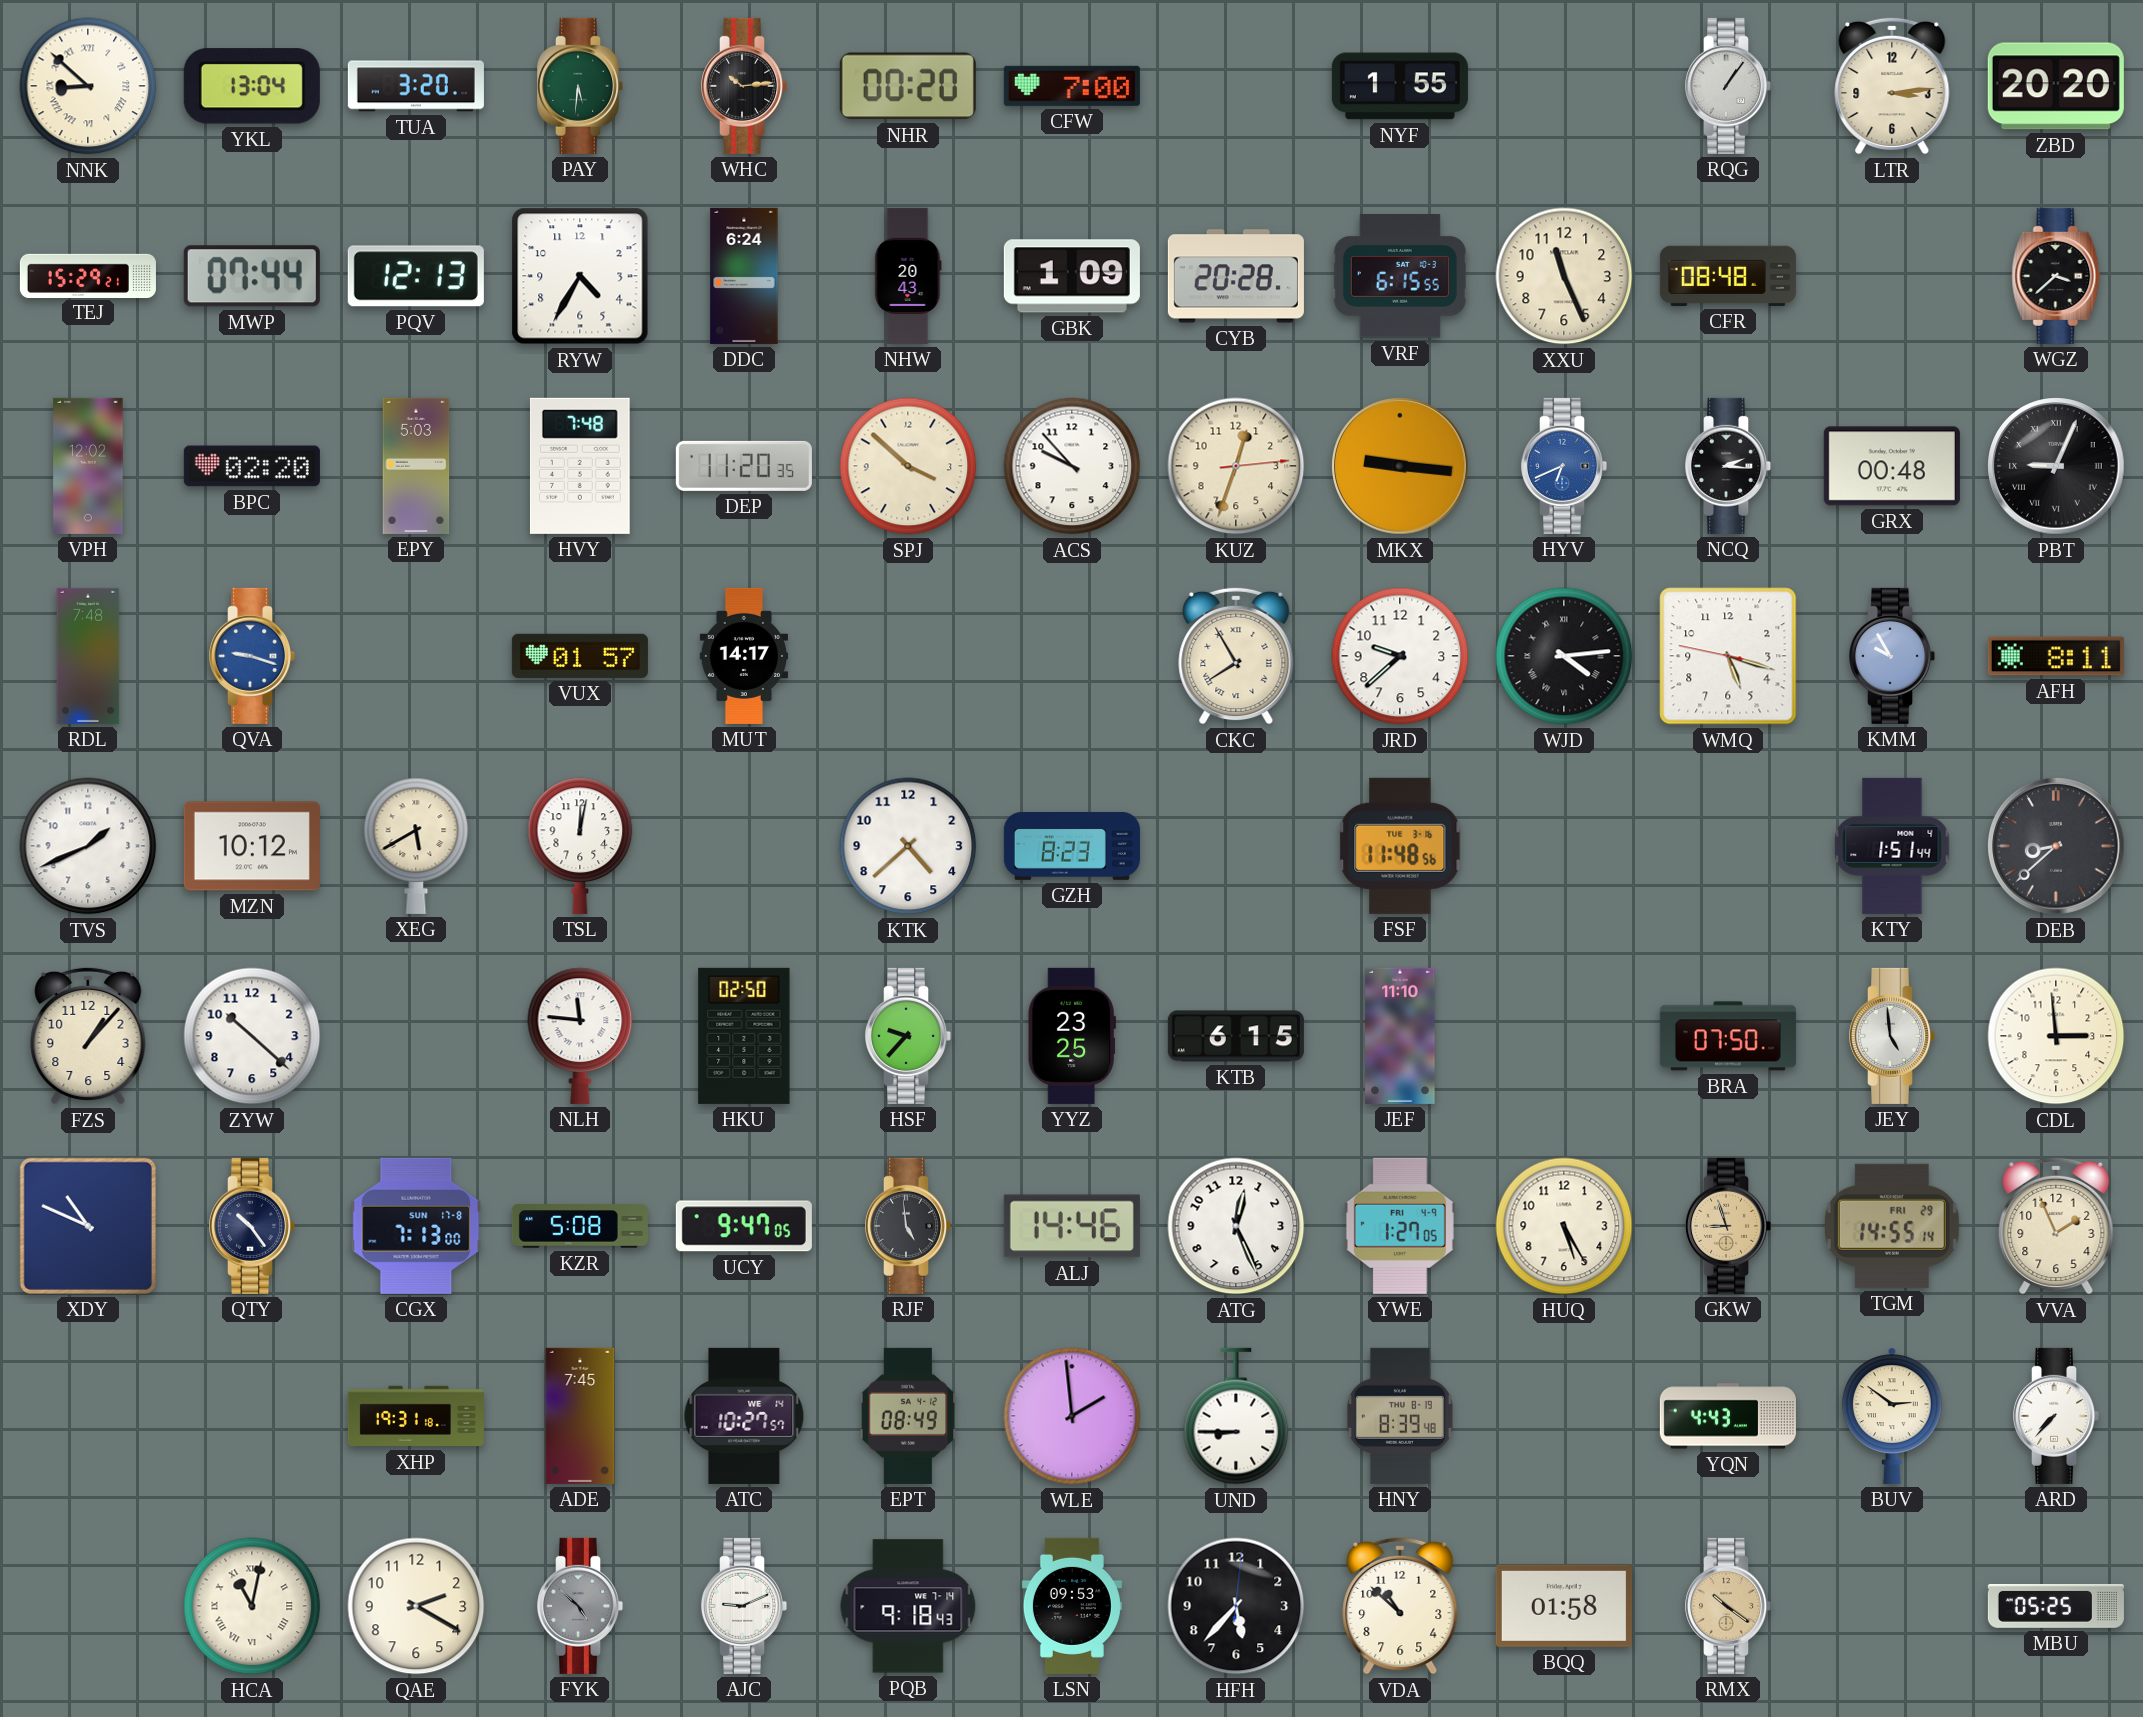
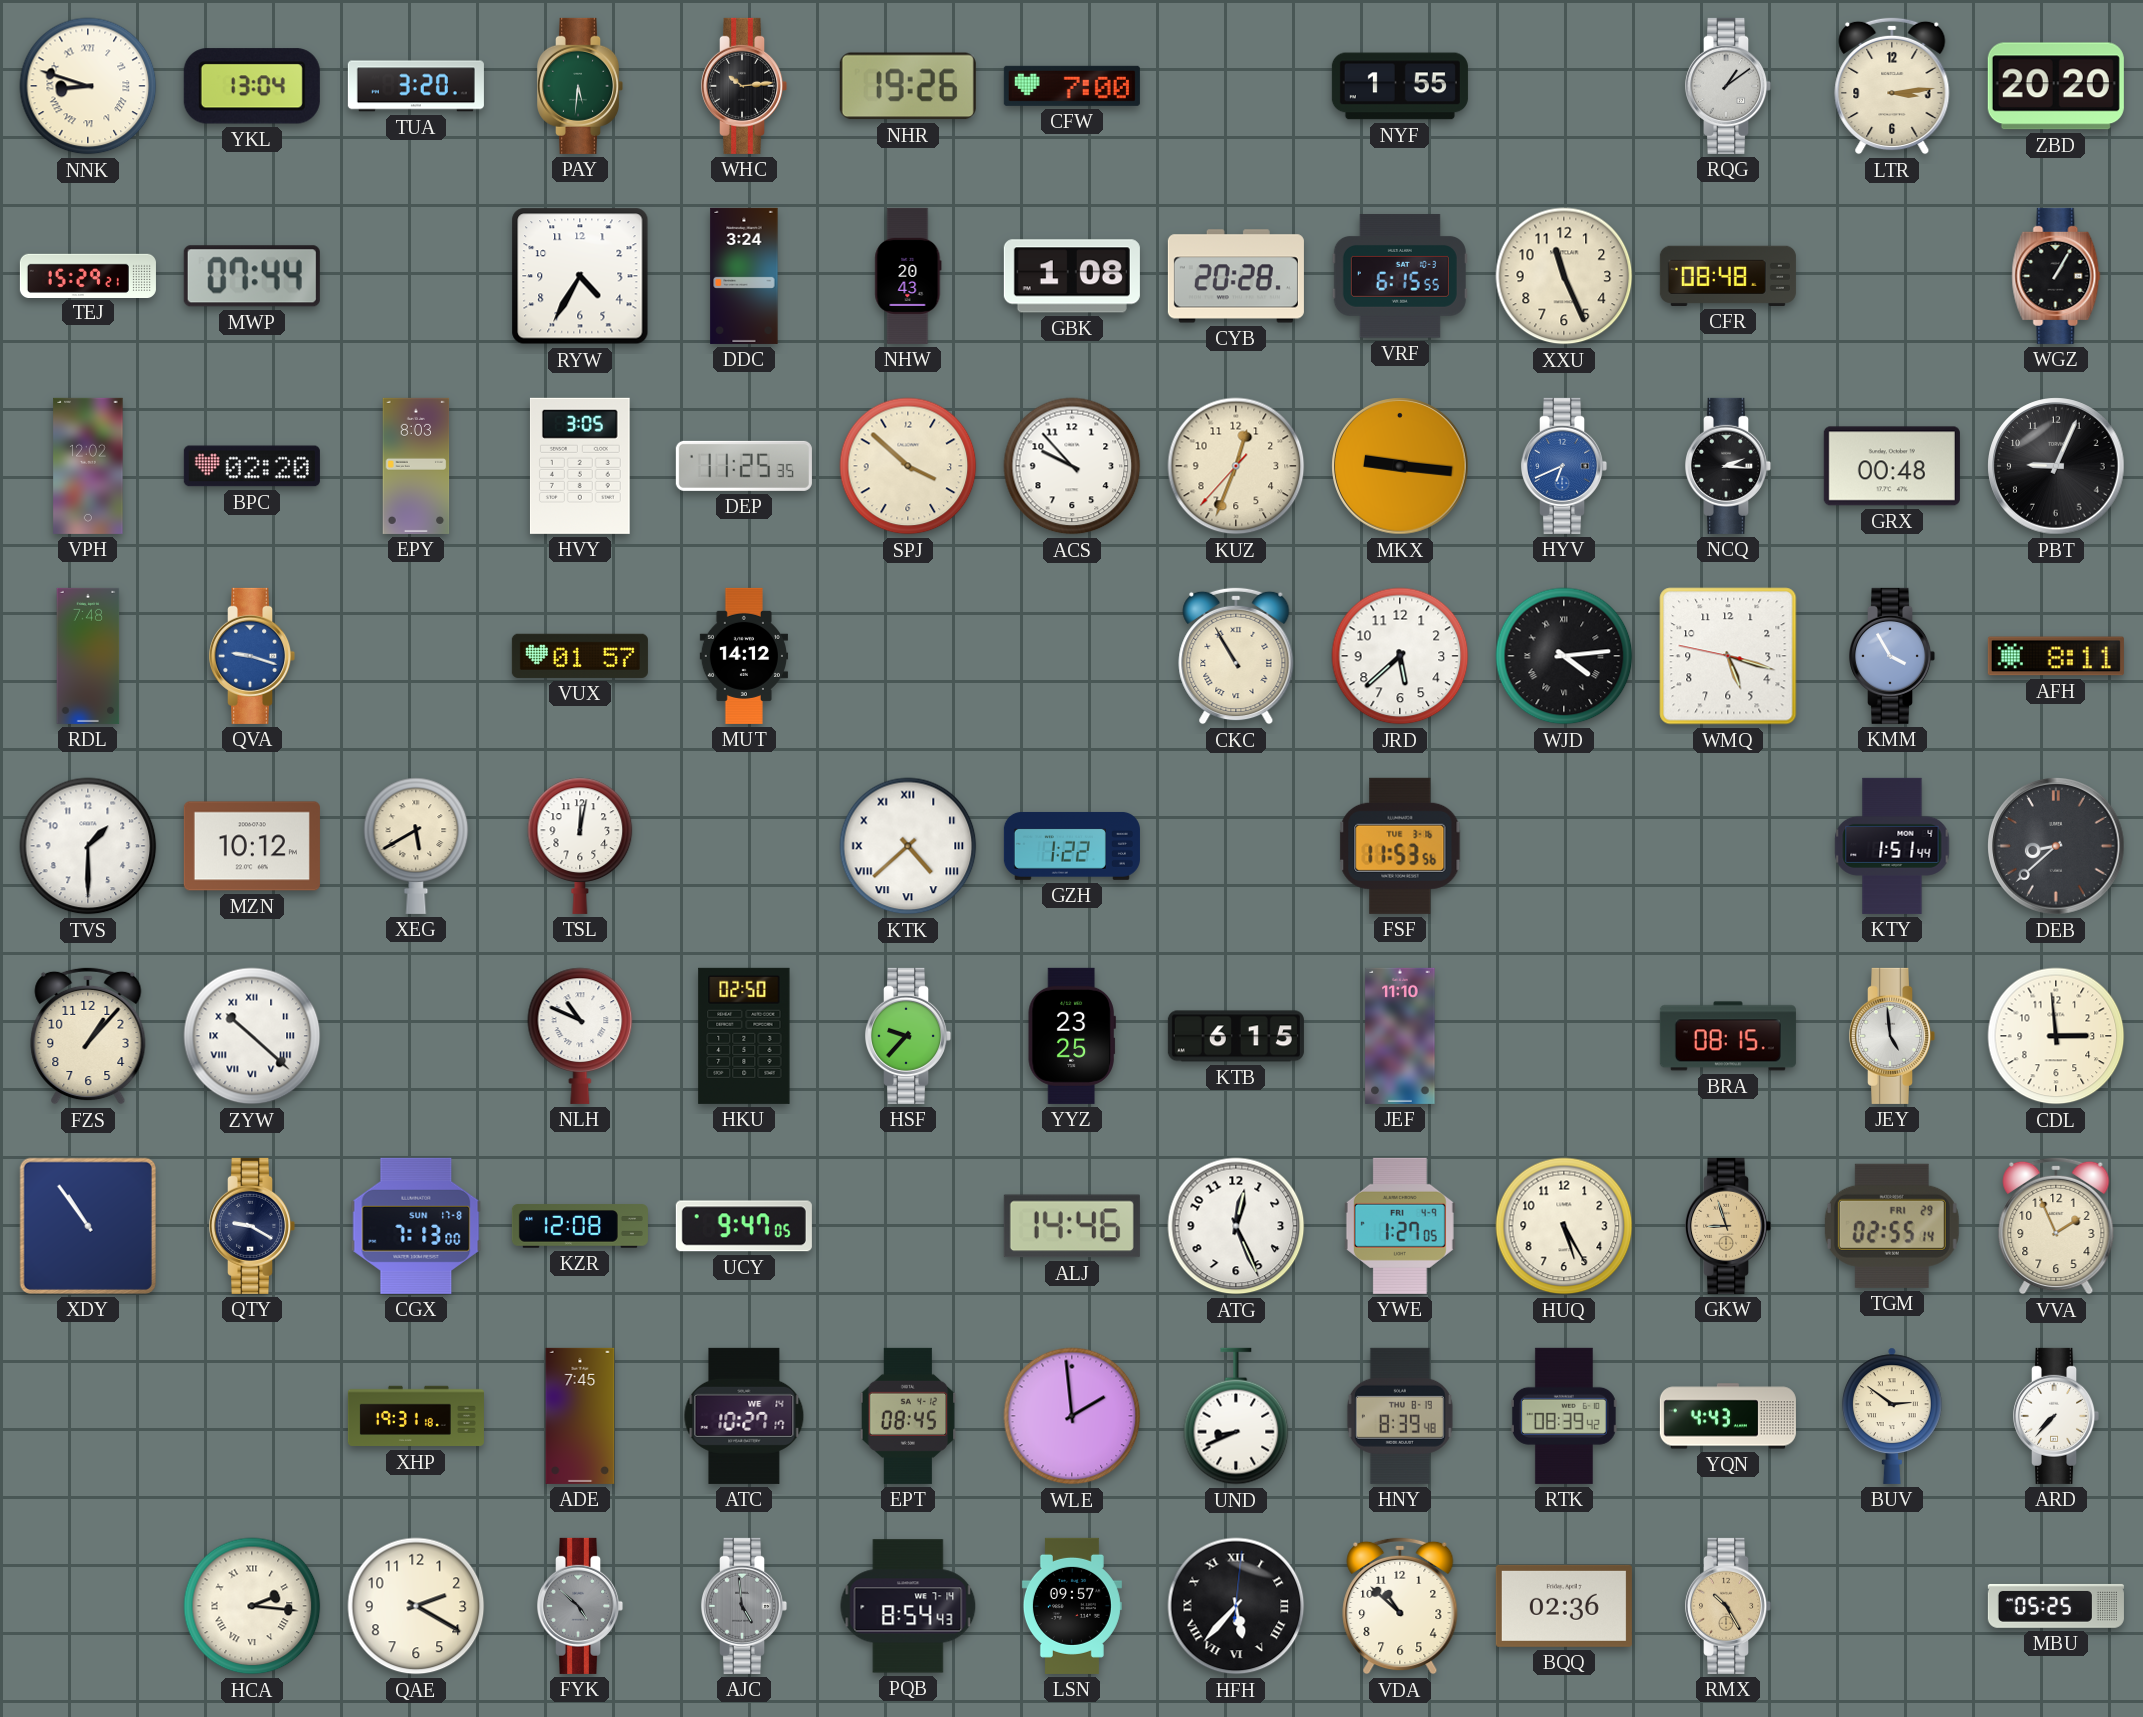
NNK: 8:52 -> 8:48 (88, 86)
NHR: 00:20 -> 19:26 (908, 86)
RQG: 1:06 -> 1:09 (1728, 86)
PQV: 12:13 -> none (416, 276)
DDC: 6:24 -> 3:24 (744, 276)
GBK: 1:09 -> 1:08 (1072, 276)
WGZ: 3:38 -> 1:05 (2056, 276)
EPY: 5:03 -> 8:03 (416, 466)
HVY: 7:48 -> 3:05 (580, 466)
DEP: 11:20 -> 11:25 (744, 466)
KUZ: 12:33:14 -> 12:33:37 (1236, 466)
PBT numerals: Roman -> Arabic (2056, 466)
MUT: 14:17 -> 14:12 (743, 656)
CKC: 7:55 -> 10:55 (1236, 656)
JRD: 9:38 -> 5:38 (1400, 656)
KMM: 9:55 -> 3:55 (1892, 656)
TVS: 1:41 -> 1:30 (88, 846)
KTK numerals: Arabic -> Roman (908, 846)
GZH: 8:23 -> 1:22 (1072, 846)
FSF: 11:48 -> 11:53 (1400, 846)
ZYW numerals: Arabic -> Roman (252, 1036)
NLH: 11:46 -> 10:49 (580, 1036)
BRA: 07:50 -> 08:15 (1728, 1036)
XDY: 10:49 -> 10:54 (88, 1226)
QTY: 10:24 -> 9:20 (252, 1226)
KZR: 5:08 -> 12:08 (580, 1226)
RJF: 4:59 -> none (908, 1226)
TGM: 14:55 -> 02:55 (1892, 1226)
ATC: 10:27:57 -> 10:27:17 (744, 1416)
EPT: 08:49 -> 08:45 (908, 1416)
UND: 8:45 -> 8:41 (1236, 1416)
RTK: none -> 08:39 (1564, 1416)
HCA: 11:02 -> 2:16 (252, 1606)
AJC: 9:11 -> 4:59 (744, 1606)
AJC dial: white -> grey (744, 1606)
PQB: 9:18 -> 8:54 (908, 1606)
LSN: 09:53 -> 09:57 (1072, 1606)
HFH numerals: Arabic -> Roman (1236, 1606)
BQQ: 01:58 -> 02:36 (1564, 1606)
RMX: 10:21 -> 10:25 (1728, 1606)
